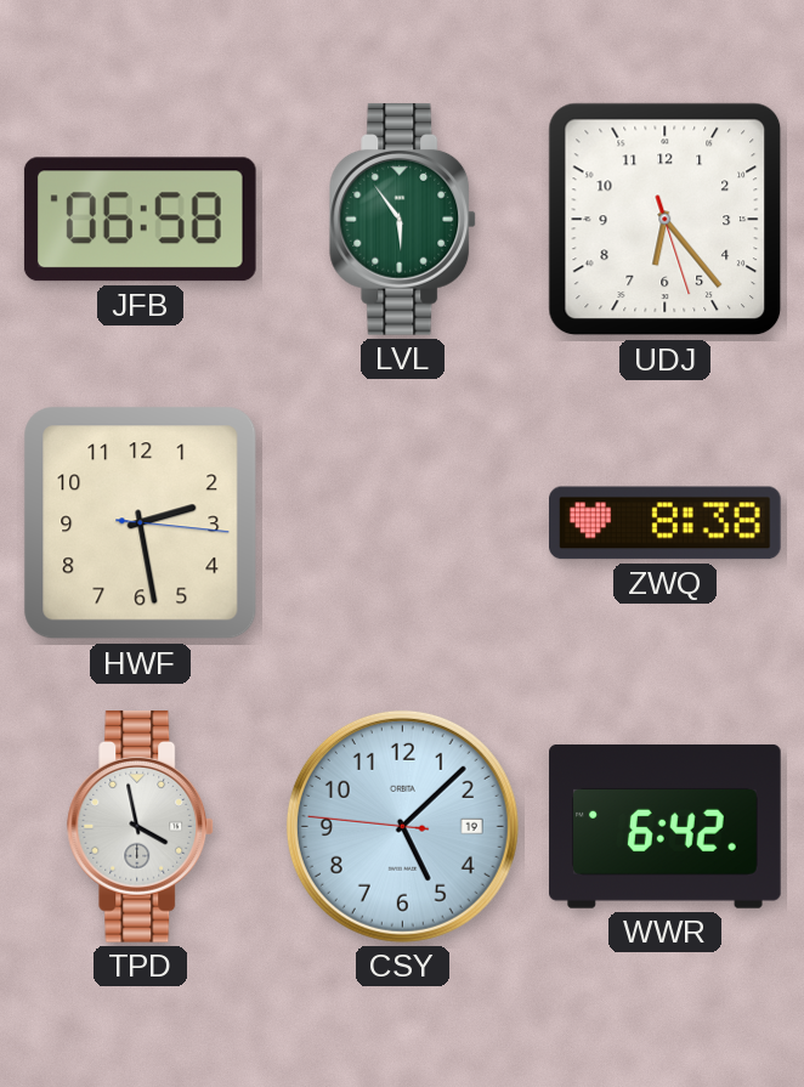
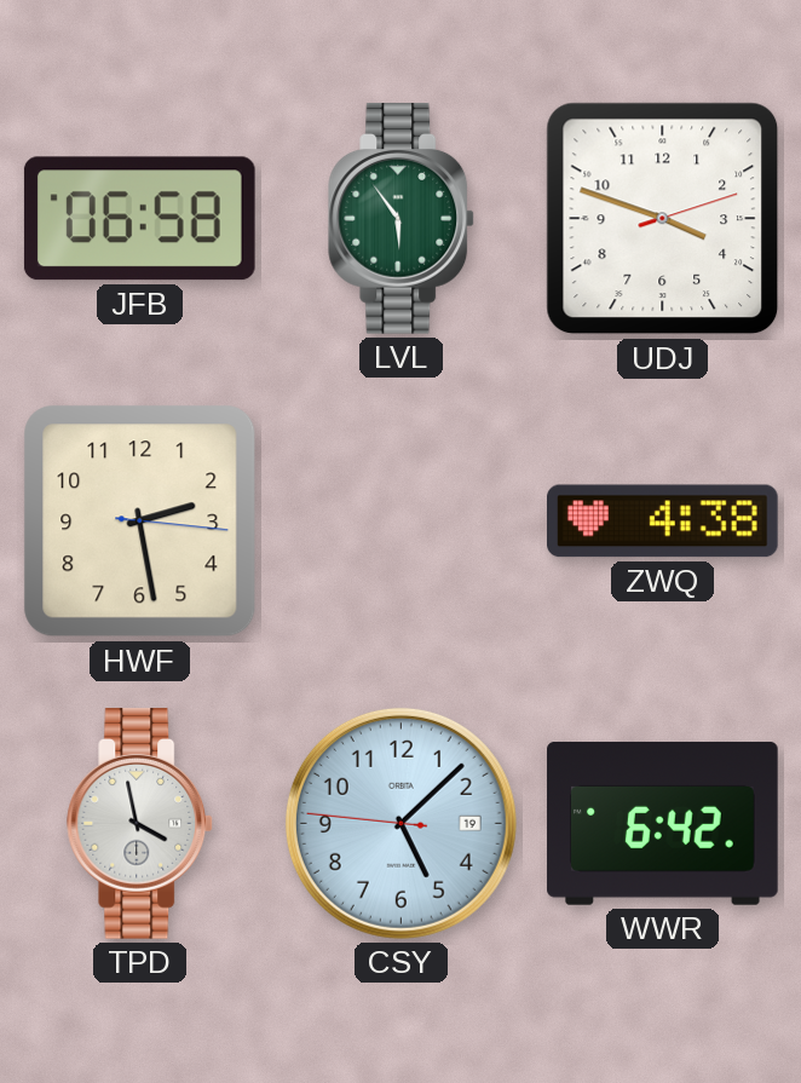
UDJ: 6:23 -> 3:48 (663, 219)
ZWQ: 8:38 -> 4:38 (663, 522)
